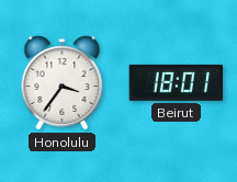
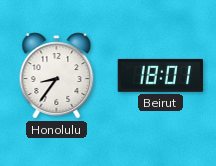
Honolulu: 3:36 -> 8:36 (57, 76)
